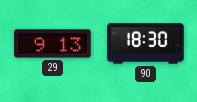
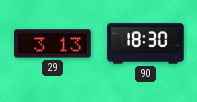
29: 9:13 -> 3:13 (53, 44)
